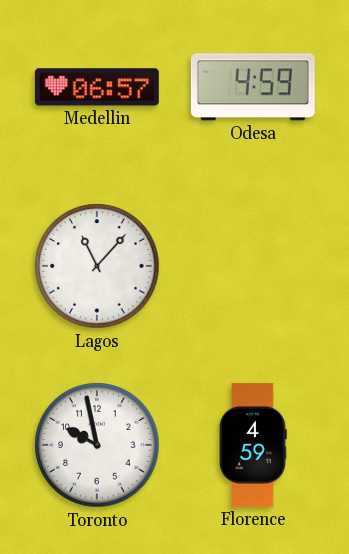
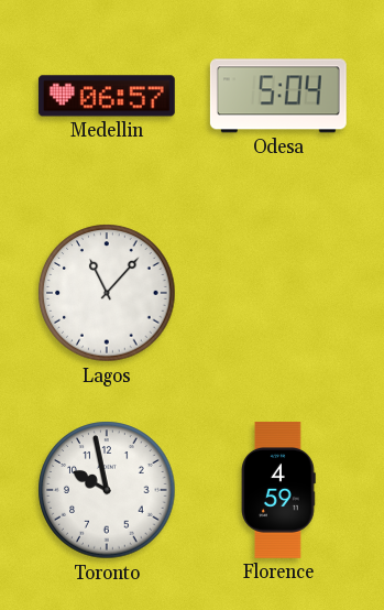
Odesa: 4:59 -> 5:04 (278, 96)
